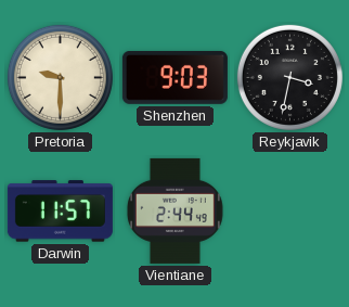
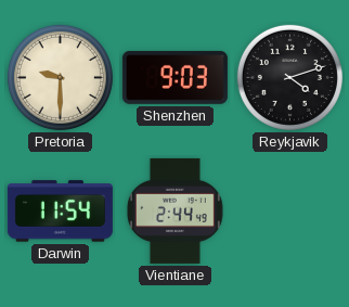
Reykjavik: 3:32 -> 4:12 (289, 77)
Darwin: 11:57 -> 11:54 (60, 212)
